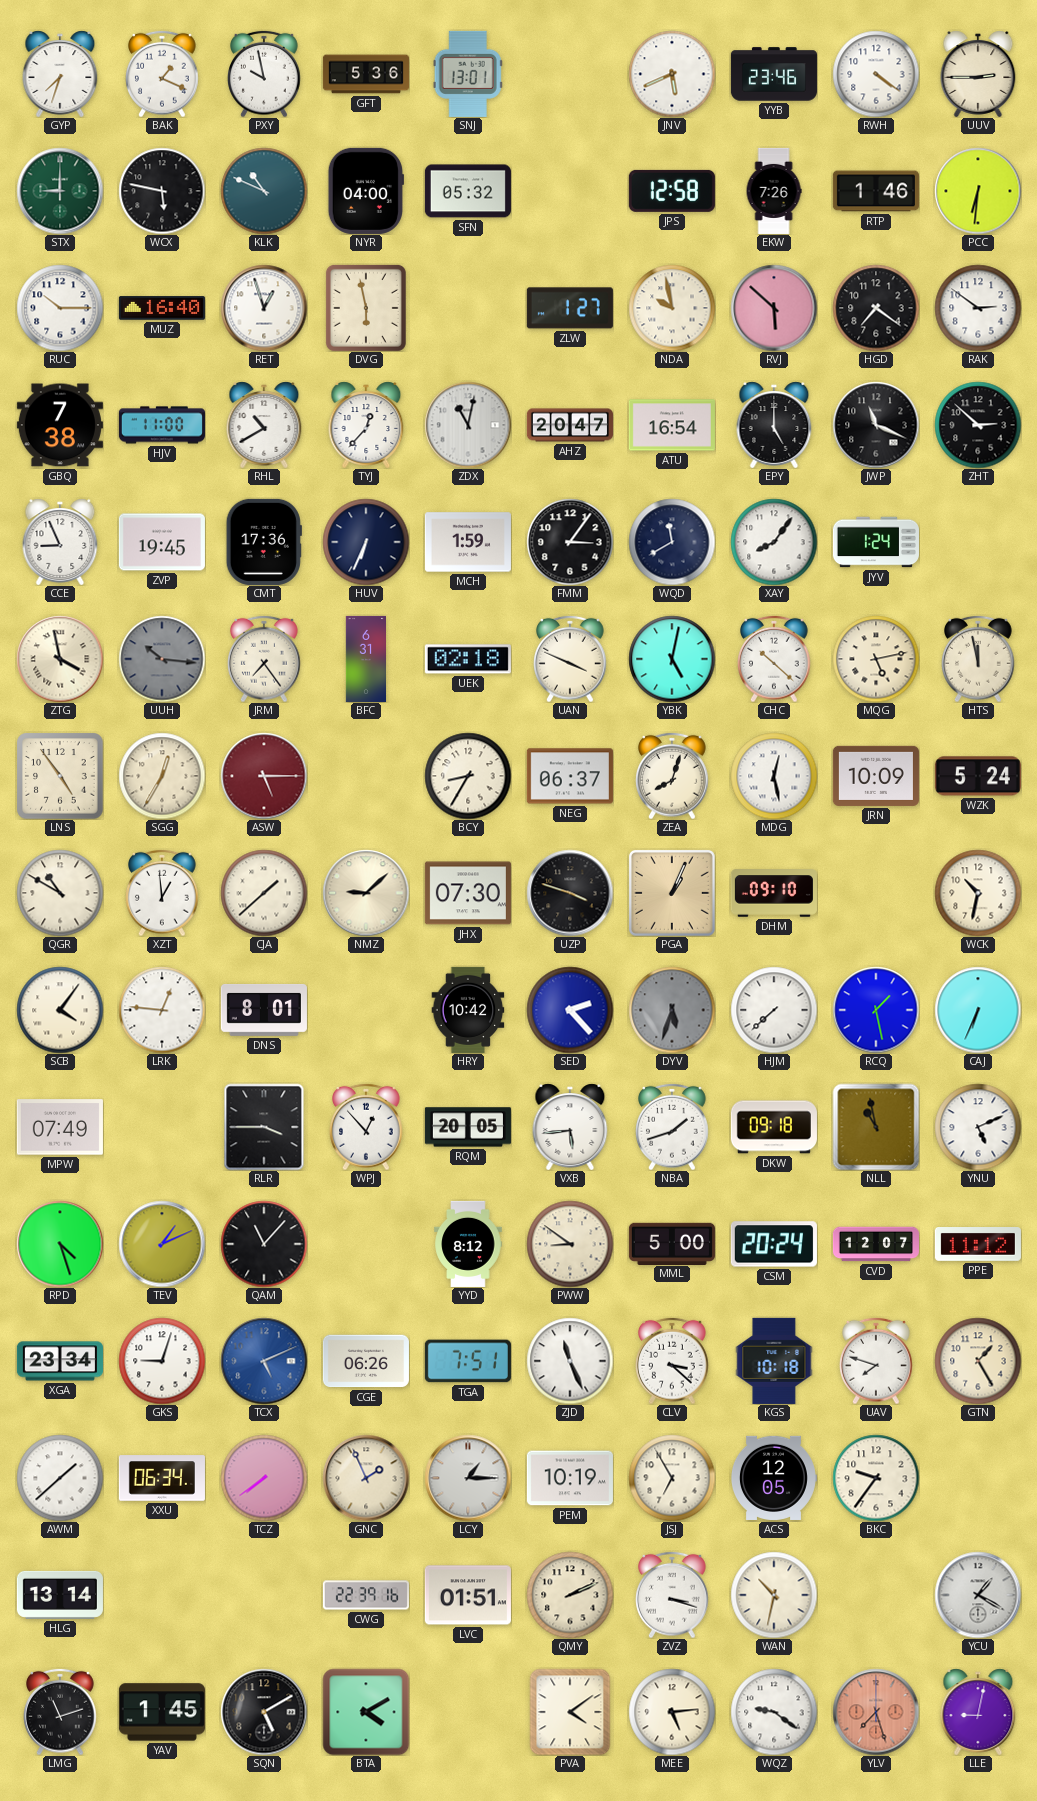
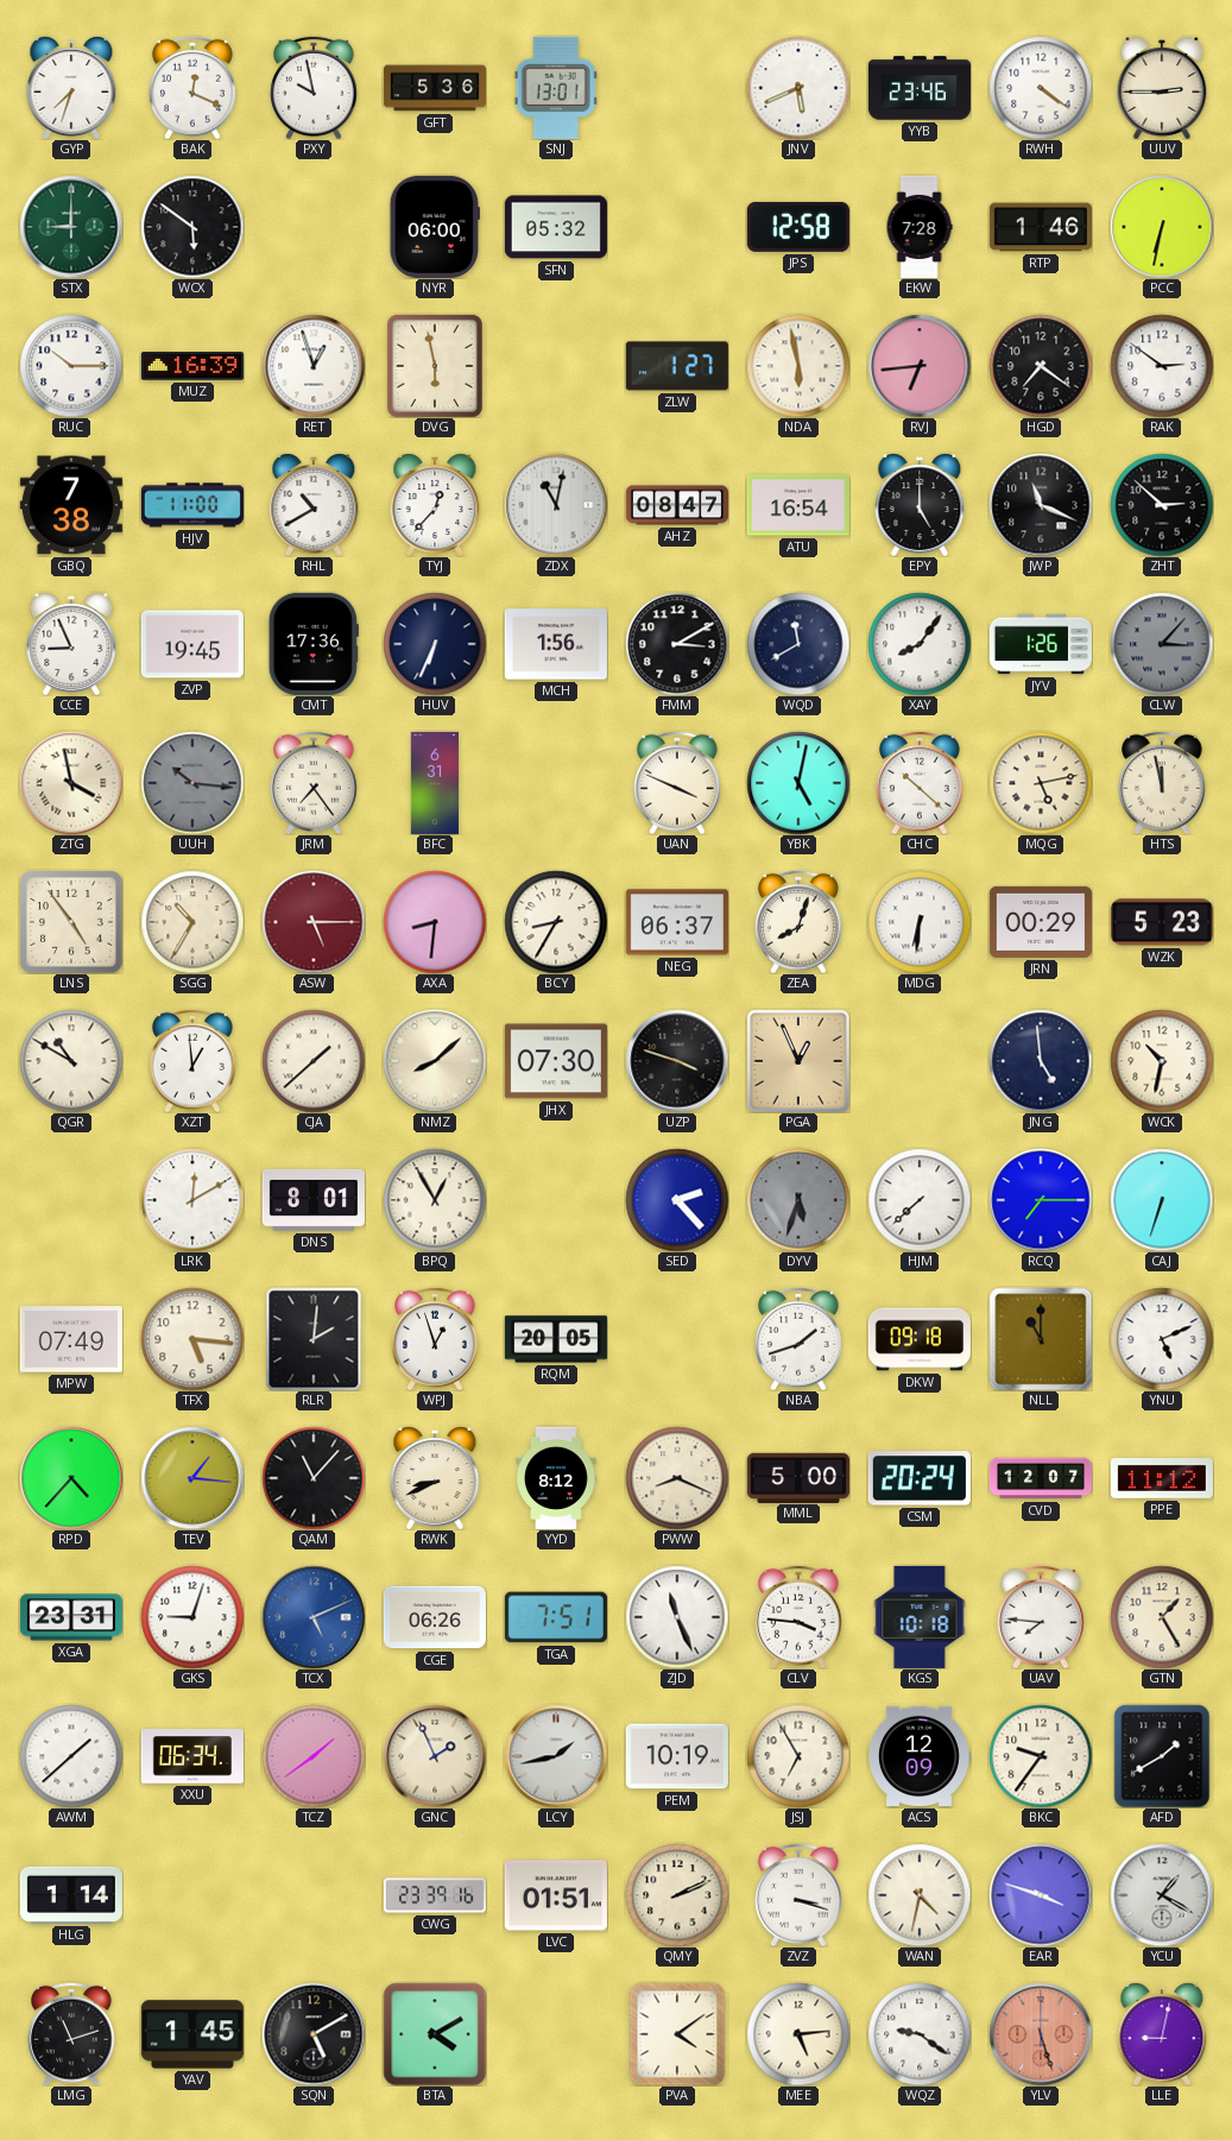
BAK: 1:19 -> 12:19 (192, 88)
WCX: 5:47 -> 5:51 (192, 227)
KLK: 10:49 -> none (264, 191)
NYR: 04:00 -> 06:00 (435, 227)
EKW: 7:26 -> 7:28 (920, 227)
PCC: 6:31 -> 6:32 (1162, 227)
MUZ: 16:40 -> 16:39 (192, 366)
NDA: 9:58 -> 5:58 (798, 366)
RVJ: 5:52 -> 6:44 (920, 366)
AHZ: 20:47 -> 08:47 (677, 505)
MCH: 1:59 -> 1:56 (556, 644)
FMM: 3:06 -> 3:10 (677, 644)
JYV: 1:24 -> 1:26 (1041, 644)
CLW: none -> 3:07 (1162, 644)
UEK: 02:18 -> none (468, 659)
SGG: 12:35 -> 10:35 (192, 922)
AXA: none -> 8:31 (435, 922)
MDG: 12:28 -> 6:31 (920, 922)
JRN: 10:09 -> 00:29 (1041, 922)
WZK: 5:24 -> 5:23 (1162, 922)
NMZ: 9:08 -> 8:08 (435, 1061)
PGA: 1:04 -> 12:56 (798, 1061)
DHM: 09:10 -> none (774, 893)
JNG: none -> 4:59 (1041, 1061)
SCB: 4:06 -> none (60, 1010)
LRK: 12:46 -> 12:10 (192, 1200)
BPQ: none -> 12:55 (435, 1200)
HRY: 10:42 -> none (468, 1010)
RCQ: 1:28 -> 7:15 (1041, 1200)
CAJ: 6:34 -> 6:33 (1162, 1200)
TFX: none -> 5:16 (192, 1339)
RLR: 3:45 -> 2:01 (314, 1339)
WPJ: 12:53 -> 12:57 (435, 1339)
VXB: 5:44 -> none (570, 1127)
NLL: 10:58 -> 11:00 (1041, 1339)
RPD: 4:27 -> 4:37 (71, 1478)
TEV: 1:11 -> 1:16 (192, 1478)
RWK: none -> 8:41 (435, 1478)
PWW: 8:51 -> 8:19 (677, 1478)
XGA: 23:34 -> 23:31 (71, 1617)
CLV: 3:22 -> 3:46 (798, 1617)
UAV: 7:48 -> 7:46 (1041, 1617)
TCZ: 7:39 -> 1:39 (314, 1756)
LCY: 1:15 -> 1:43 (556, 1756)
ACS: 12:05 -> 12:09 (920, 1756)
AFD: none -> 1:40 (1162, 1756)
HLG: 13:14 -> 1:14 (71, 1895)
CWG: 22:39 -> 23:39 (435, 1895)
WAN: 10:32 -> 4:32 (920, 1895)
EAR: none -> 3:48 (1041, 1895)
YLV: 7:27 -> 5:27 (1041, 2034)
